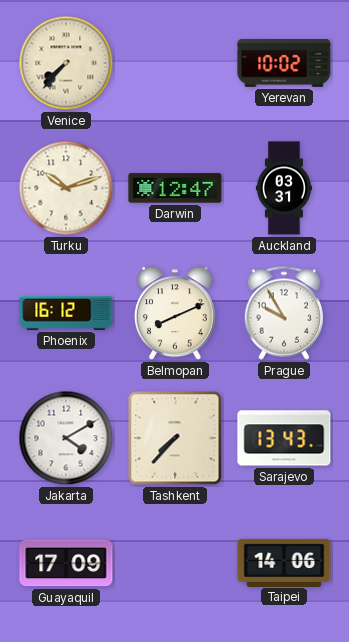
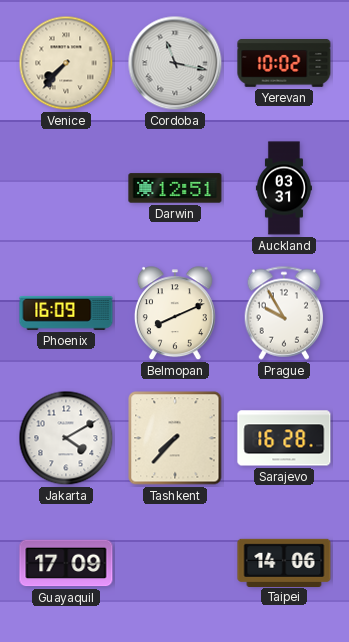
Cordoba: none -> 11:17 (175, 63)
Turku: 10:12 -> none (66, 188)
Darwin: 12:47 -> 12:51 (175, 188)
Phoenix: 16:12 -> 16:09 (66, 313)
Sarajevo: 13:43 -> 16:28 (284, 438)
